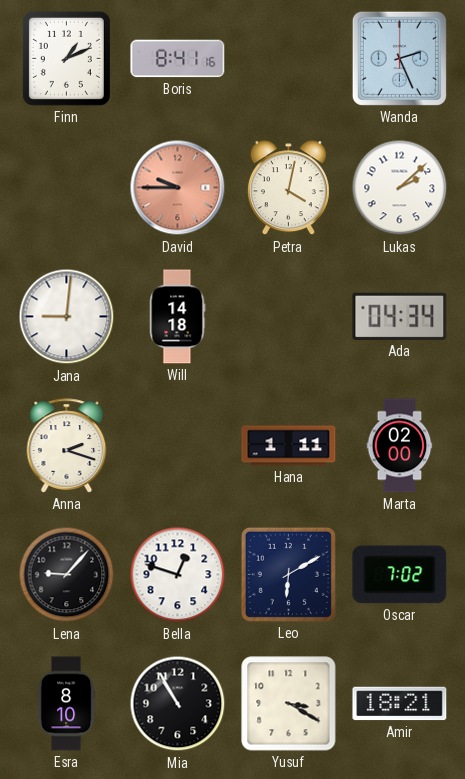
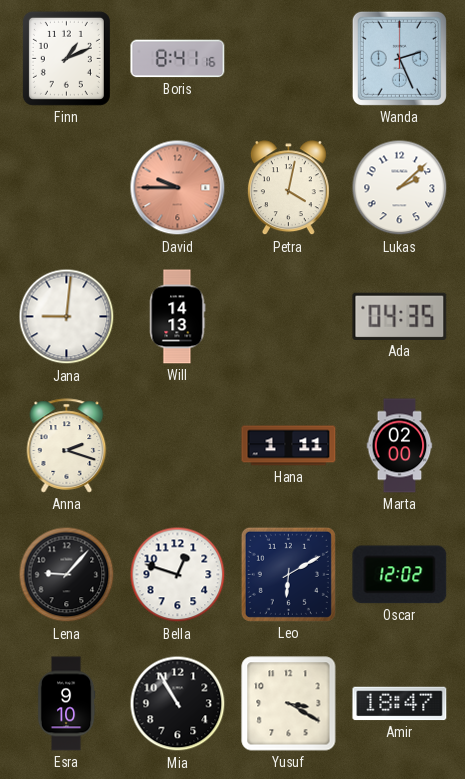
Will: 14:18 -> 14:13 (177, 317)
Ada: 04:34 -> 04:35 (400, 316)
Oscar: 7:02 -> 12:02 (400, 575)
Esra: 8:10 -> 9:10 (66, 704)
Amir: 18:21 -> 18:47 (400, 704)
